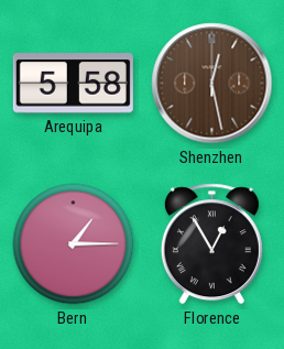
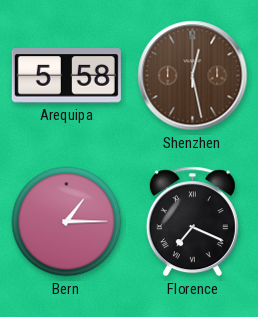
Florence: 12:55 -> 7:19 (192, 222)
